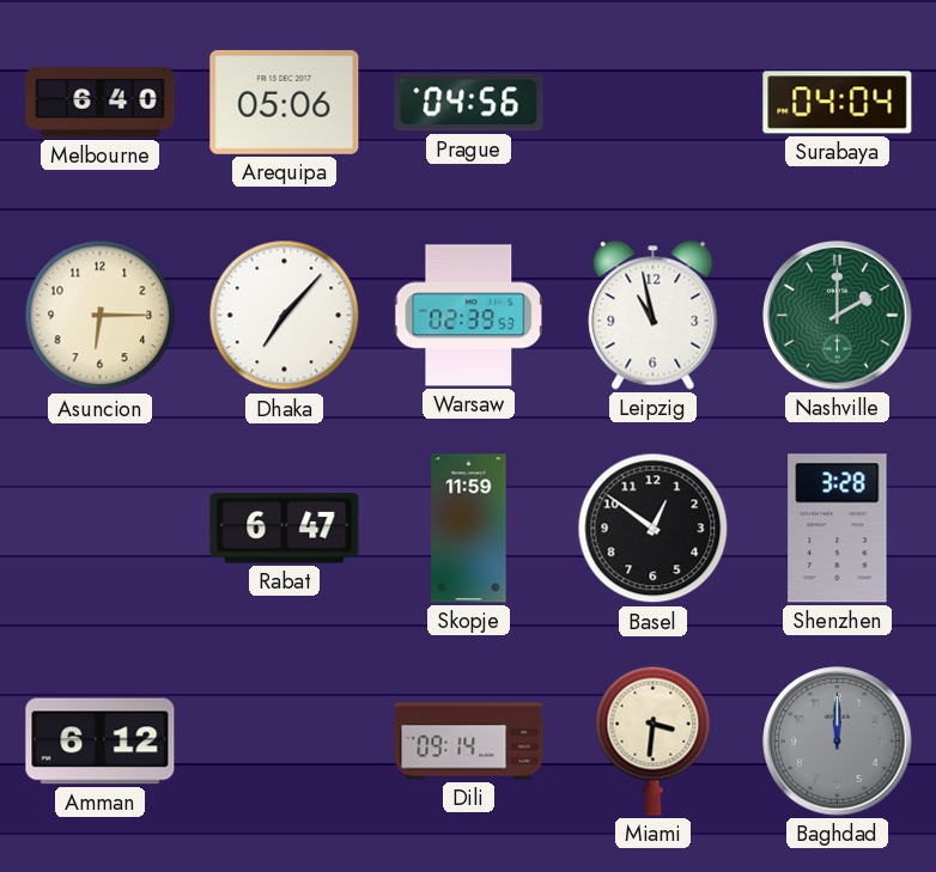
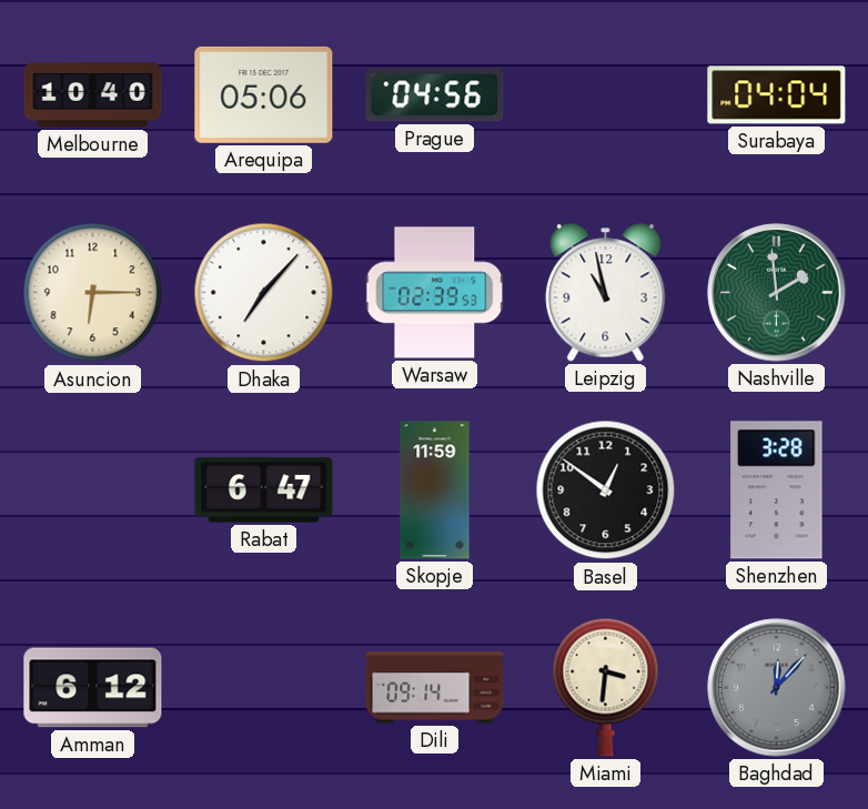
Melbourne: 6:40 -> 10:40 (93, 95)
Nashville: 2:00 -> 1:59 (777, 293)
Baghdad: 12:00 -> 12:07 (777, 688)
